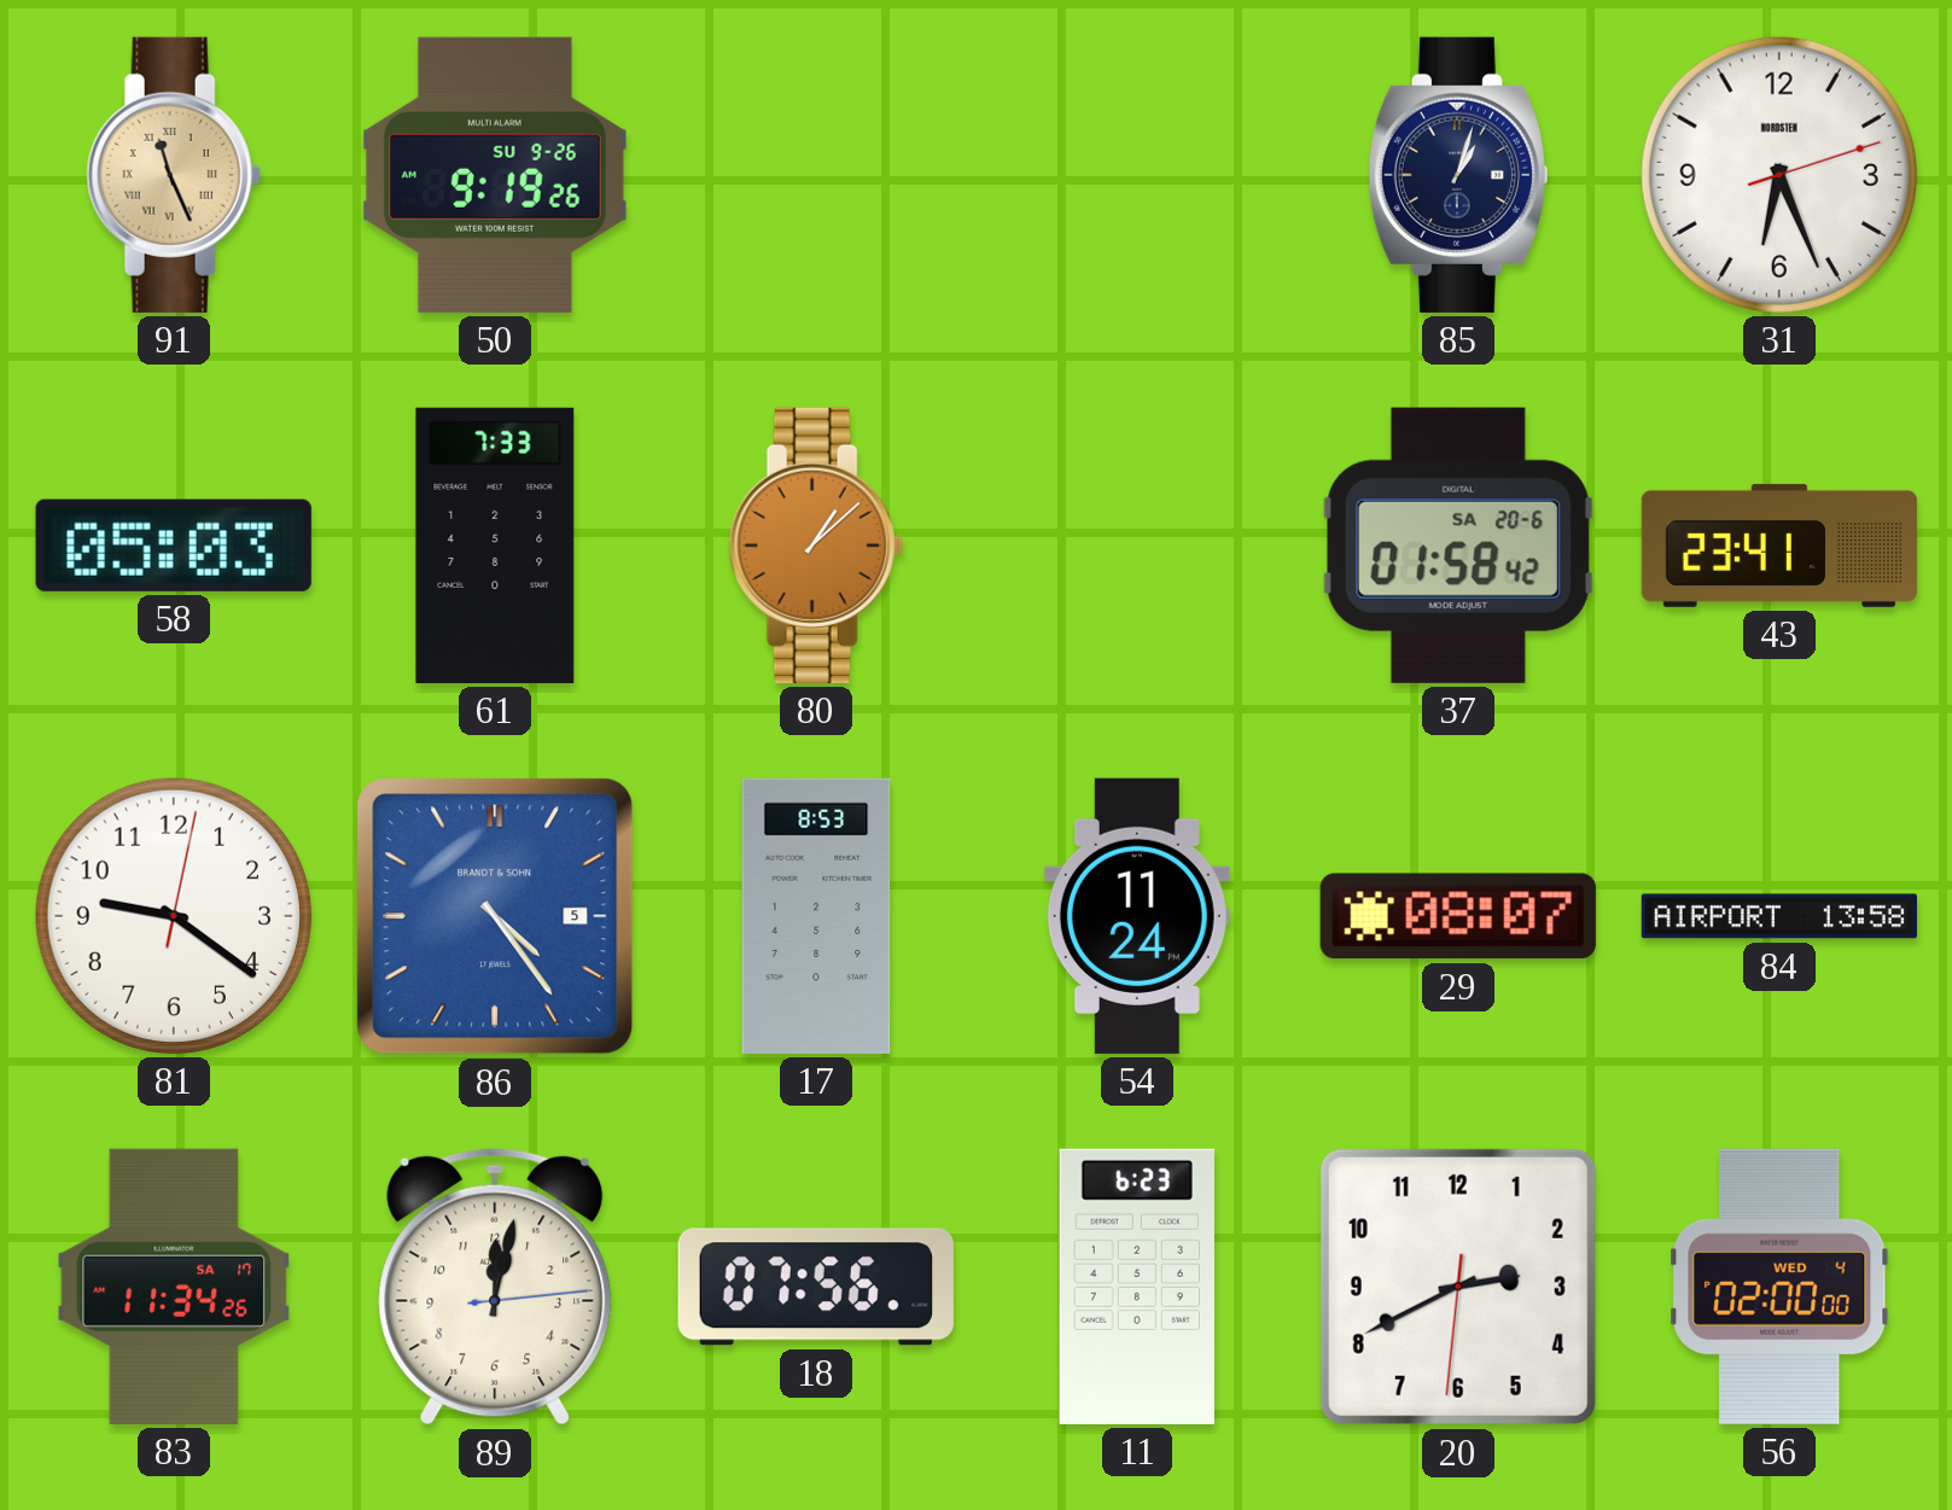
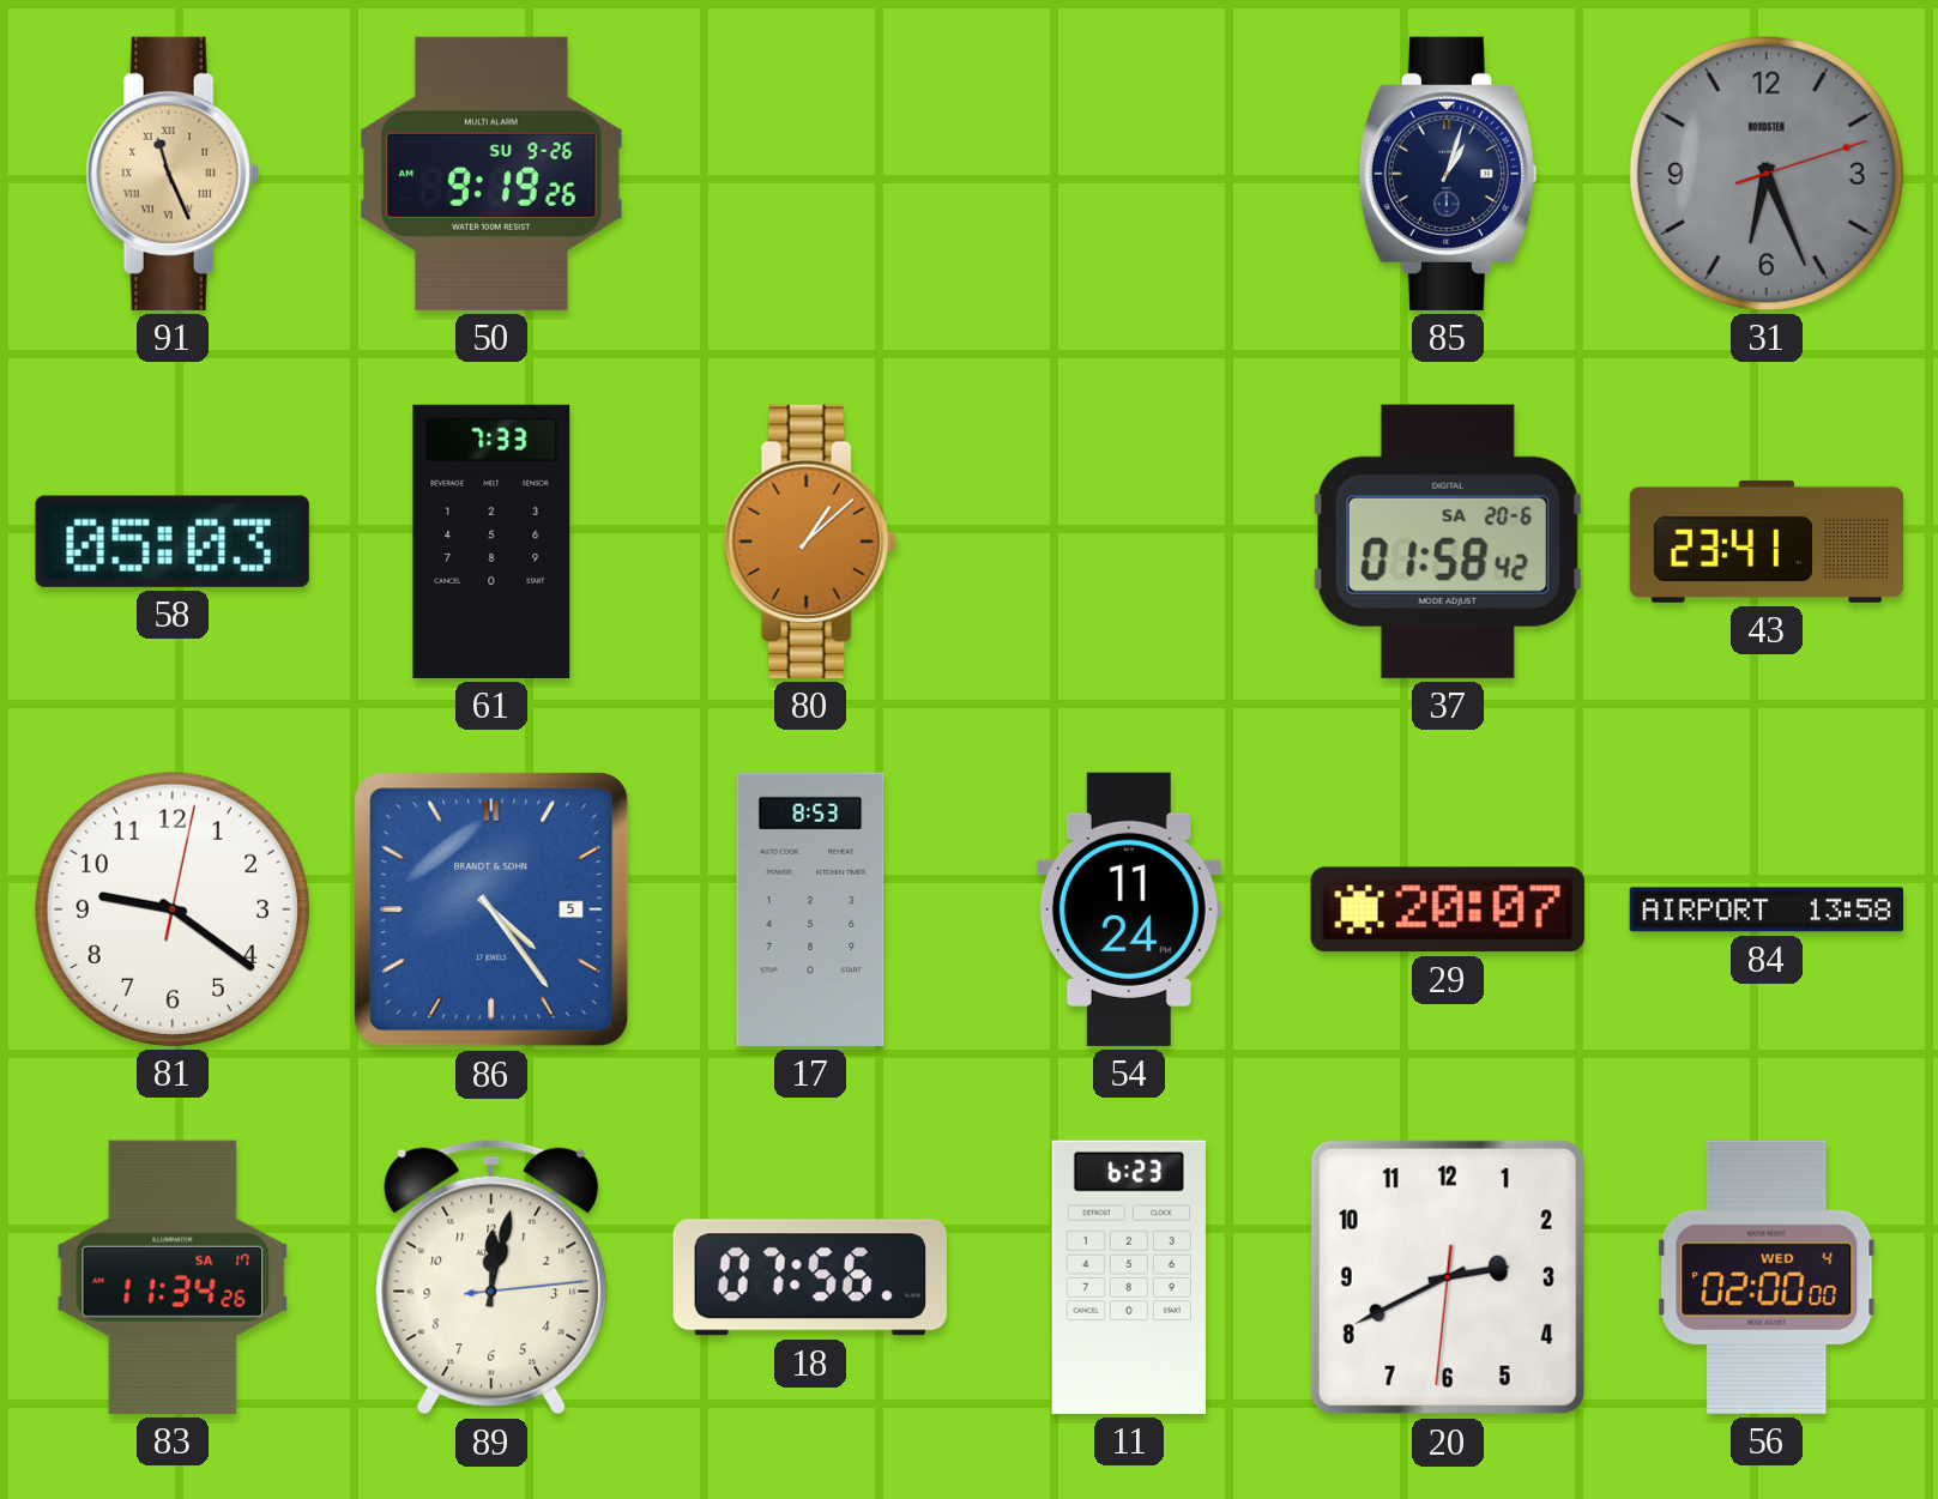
31 dial: white -> grey (1767, 174)
29: 08:07 -> 20:07 (1448, 909)
